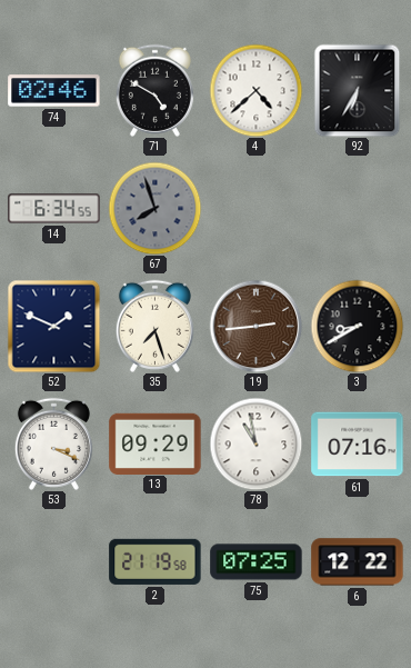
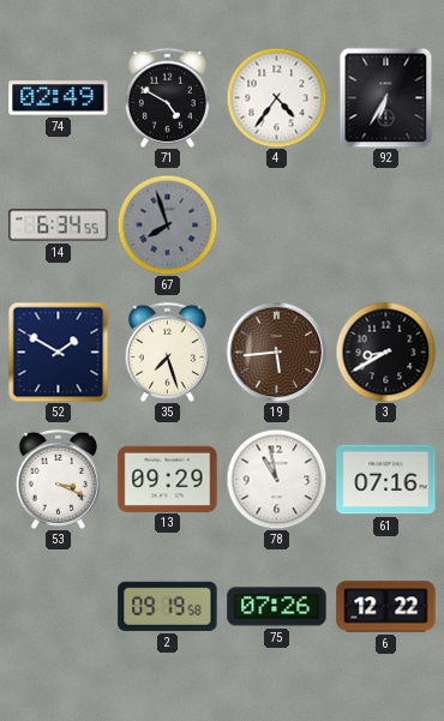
74: 02:46 -> 02:49 (59, 98)
4: 4:38 -> 4:36 (276, 97)
52: 1:49 -> 1:50 (58, 352)
19: 2:44 -> 5:44 (276, 352)
2: 21:19 -> 09:19 (168, 606)
75: 07:25 -> 07:26 (277, 607)
